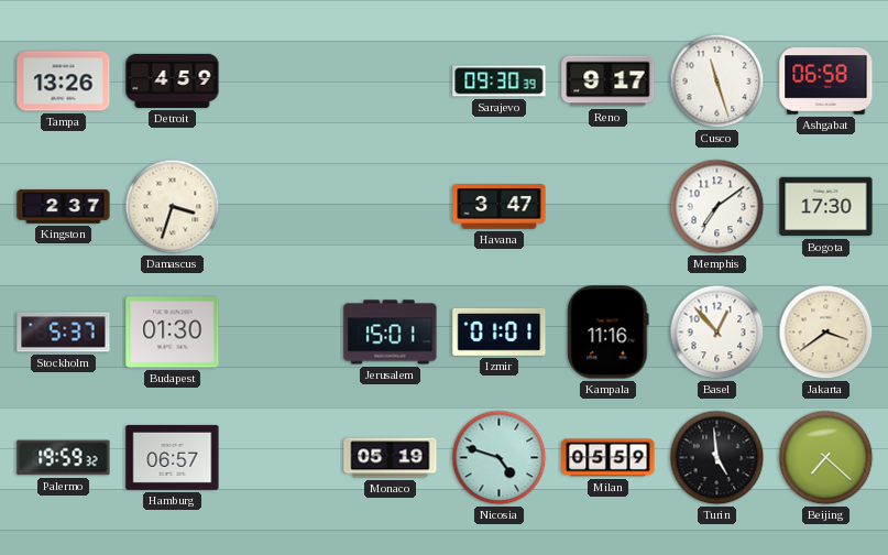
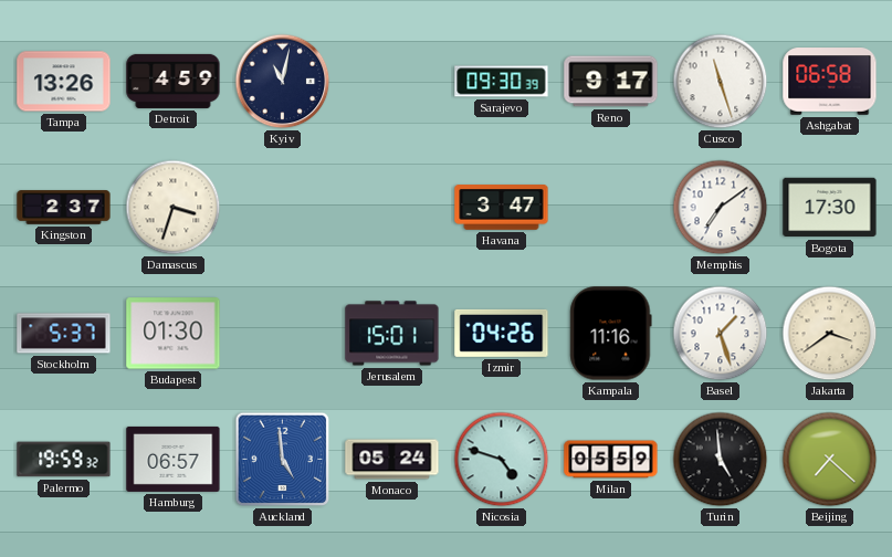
Kyiv: none -> 11:02 (283, 82)
Izmir: 01:01 -> 04:26 (502, 333)
Basel: 12:53 -> 1:27 (721, 334)
Auckland: none -> 4:59 (283, 460)
Monaco: 05:19 -> 05:24 (392, 460)
